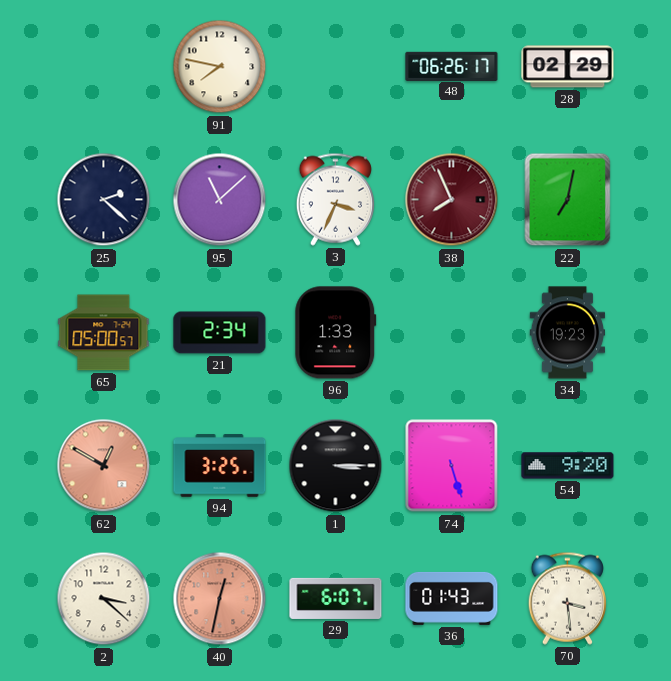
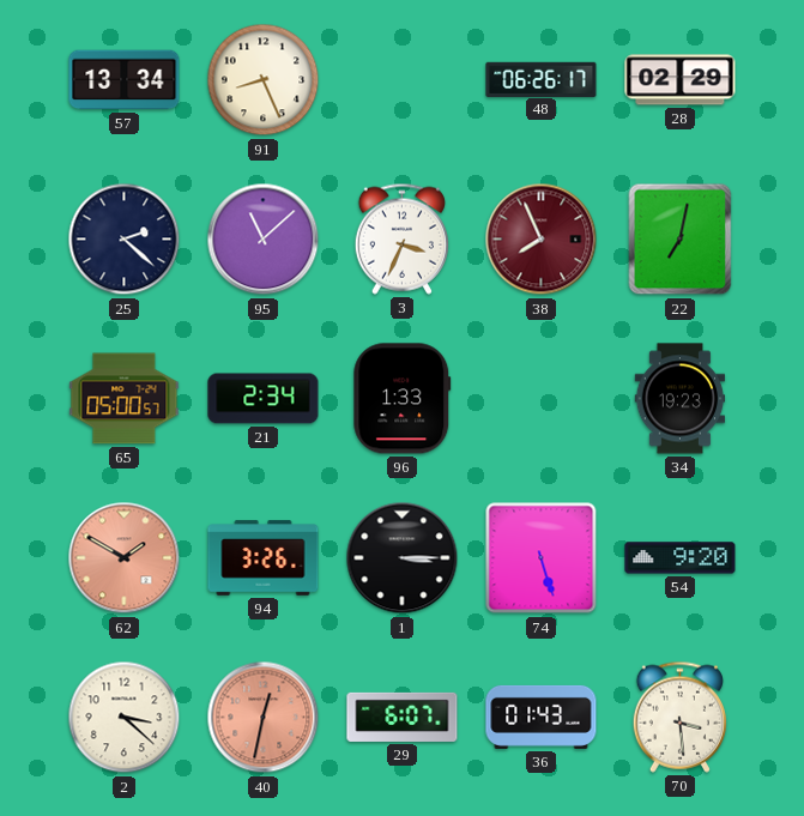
57: none -> 13:34 (125, 80)
91: 7:47 -> 8:26 (264, 80)
62: 12:50 -> 1:50 (125, 558)
94: 3:25 -> 3:26 (264, 558)
